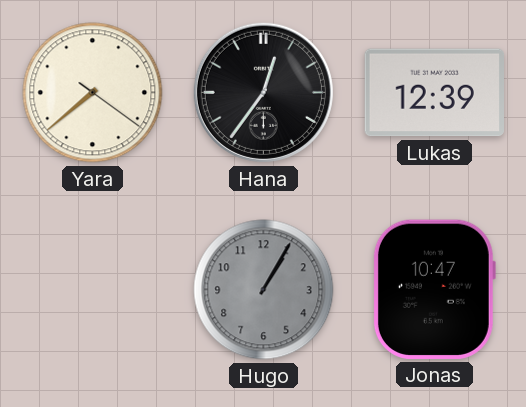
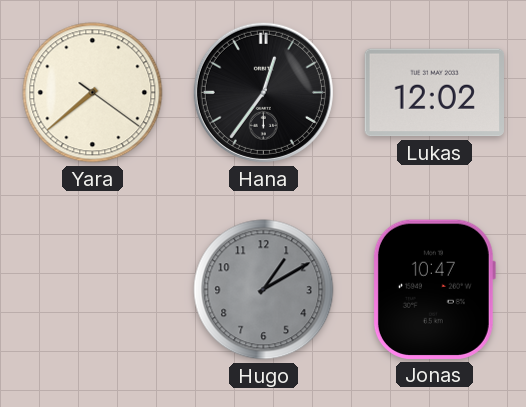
Lukas: 12:39 -> 12:02 (434, 93)
Hugo: 1:05 -> 1:10 (264, 290)
